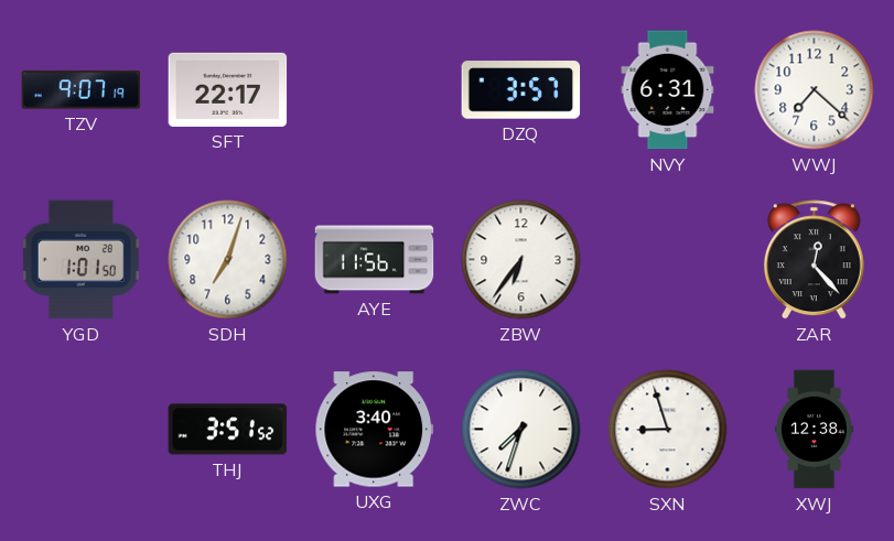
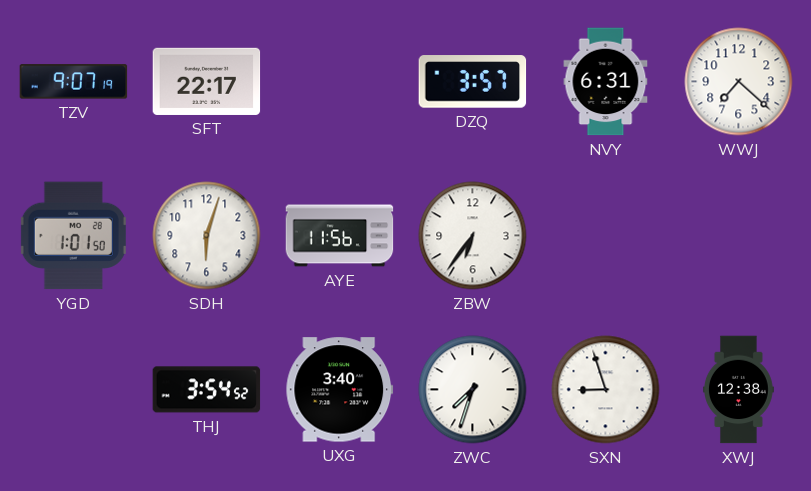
SDH: 7:03 -> 6:03 (207, 236)
ZAR: 12:23 -> none (814, 260)
THJ: 3:51 -> 3:54 (207, 390)
